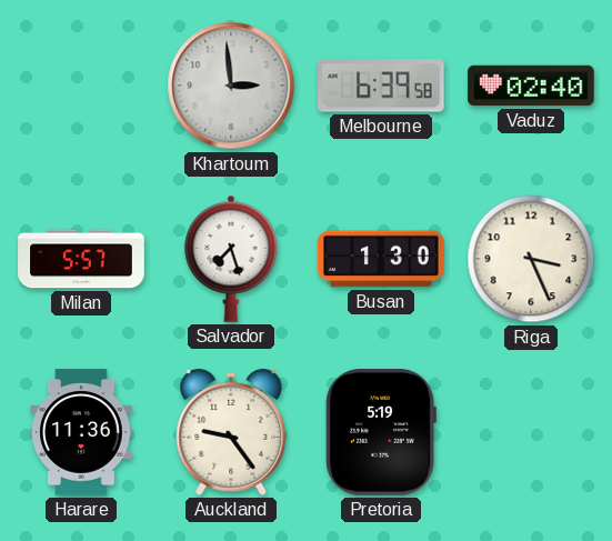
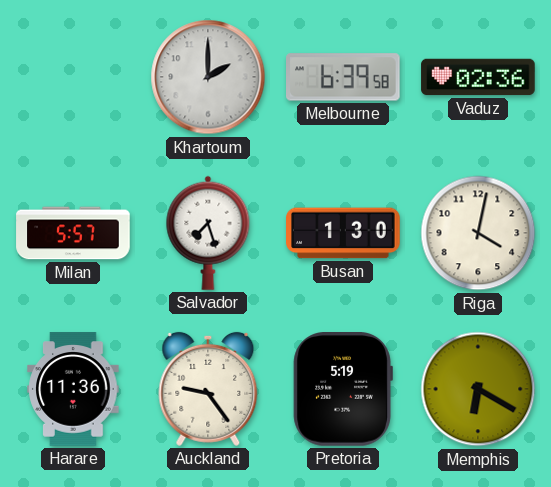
Khartoum: 2:59 -> 2:00 (208, 77)
Vaduz: 02:40 -> 02:36 (478, 77)
Riga: 3:26 -> 4:02 (478, 233)
Memphis: none -> 6:20 (478, 389)
